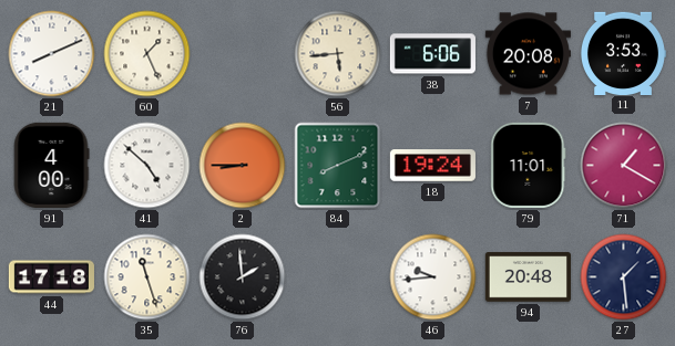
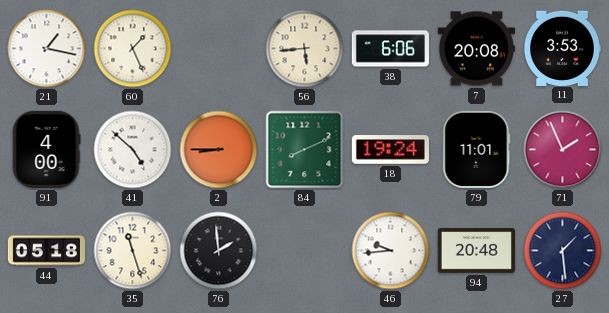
21: 8:11 -> 1:17 (47, 49)
71: 1:20 -> 1:56 (563, 150)
44: 17:18 -> 05:18 (46, 251)
